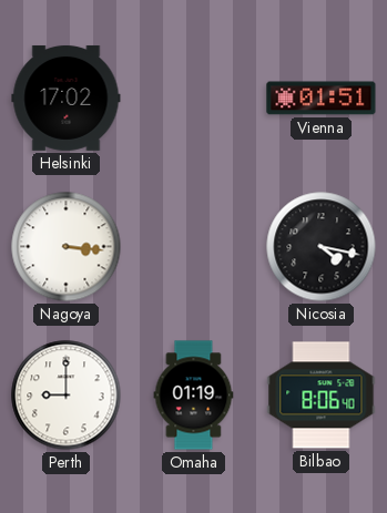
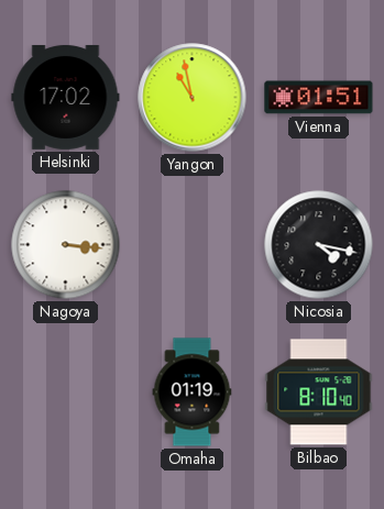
Yangon: none -> 10:58 (193, 98)
Perth: 9:00 -> none (67, 396)
Bilbao: 8:06 -> 8:10 (319, 392)
